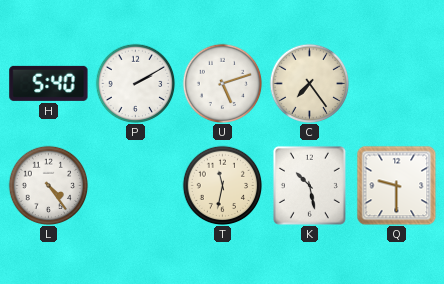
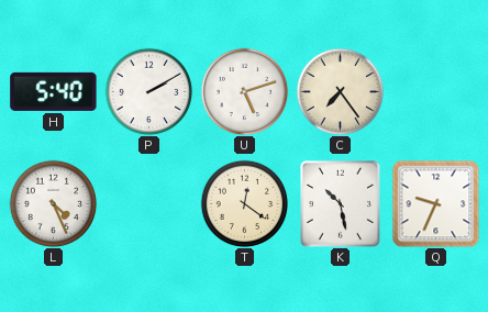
L: 4:24 -> 4:26 (53, 203)
T: 11:32 -> 12:21 (244, 203)
Q: 9:30 -> 9:34 (435, 203)
